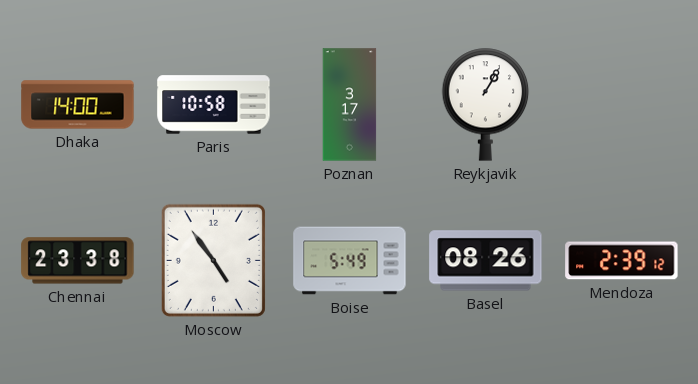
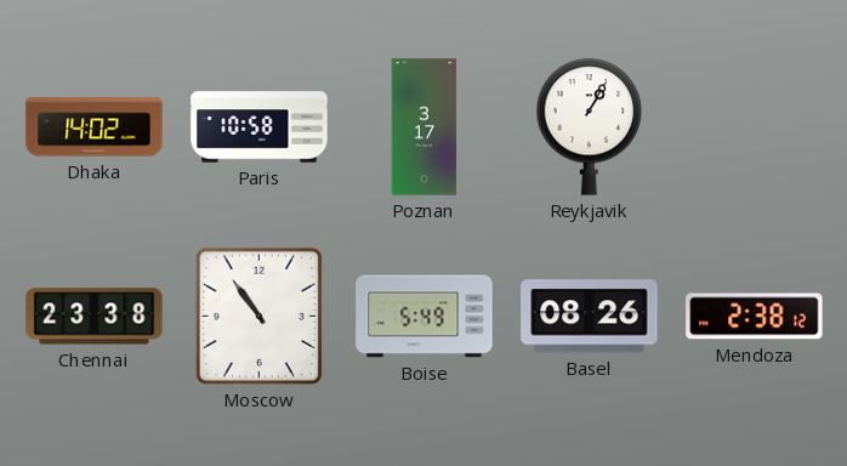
Dhaka: 14:00 -> 14:02 (95, 127)
Moscow: 4:54 -> 10:54 (258, 316)
Mendoza: 2:39 -> 2:38 (755, 317)
